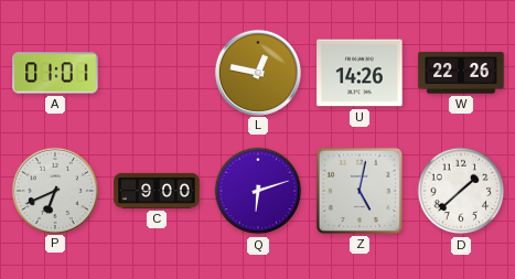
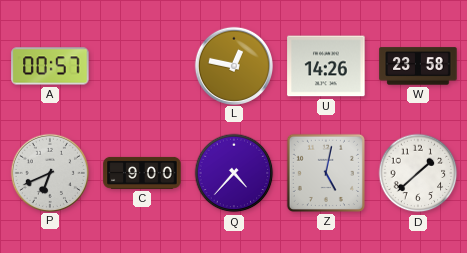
A: 01:01 -> 00:57 (50, 66)
W: 22:26 -> 23:58 (418, 66)
Q: 6:12 -> 4:37 (234, 173)
